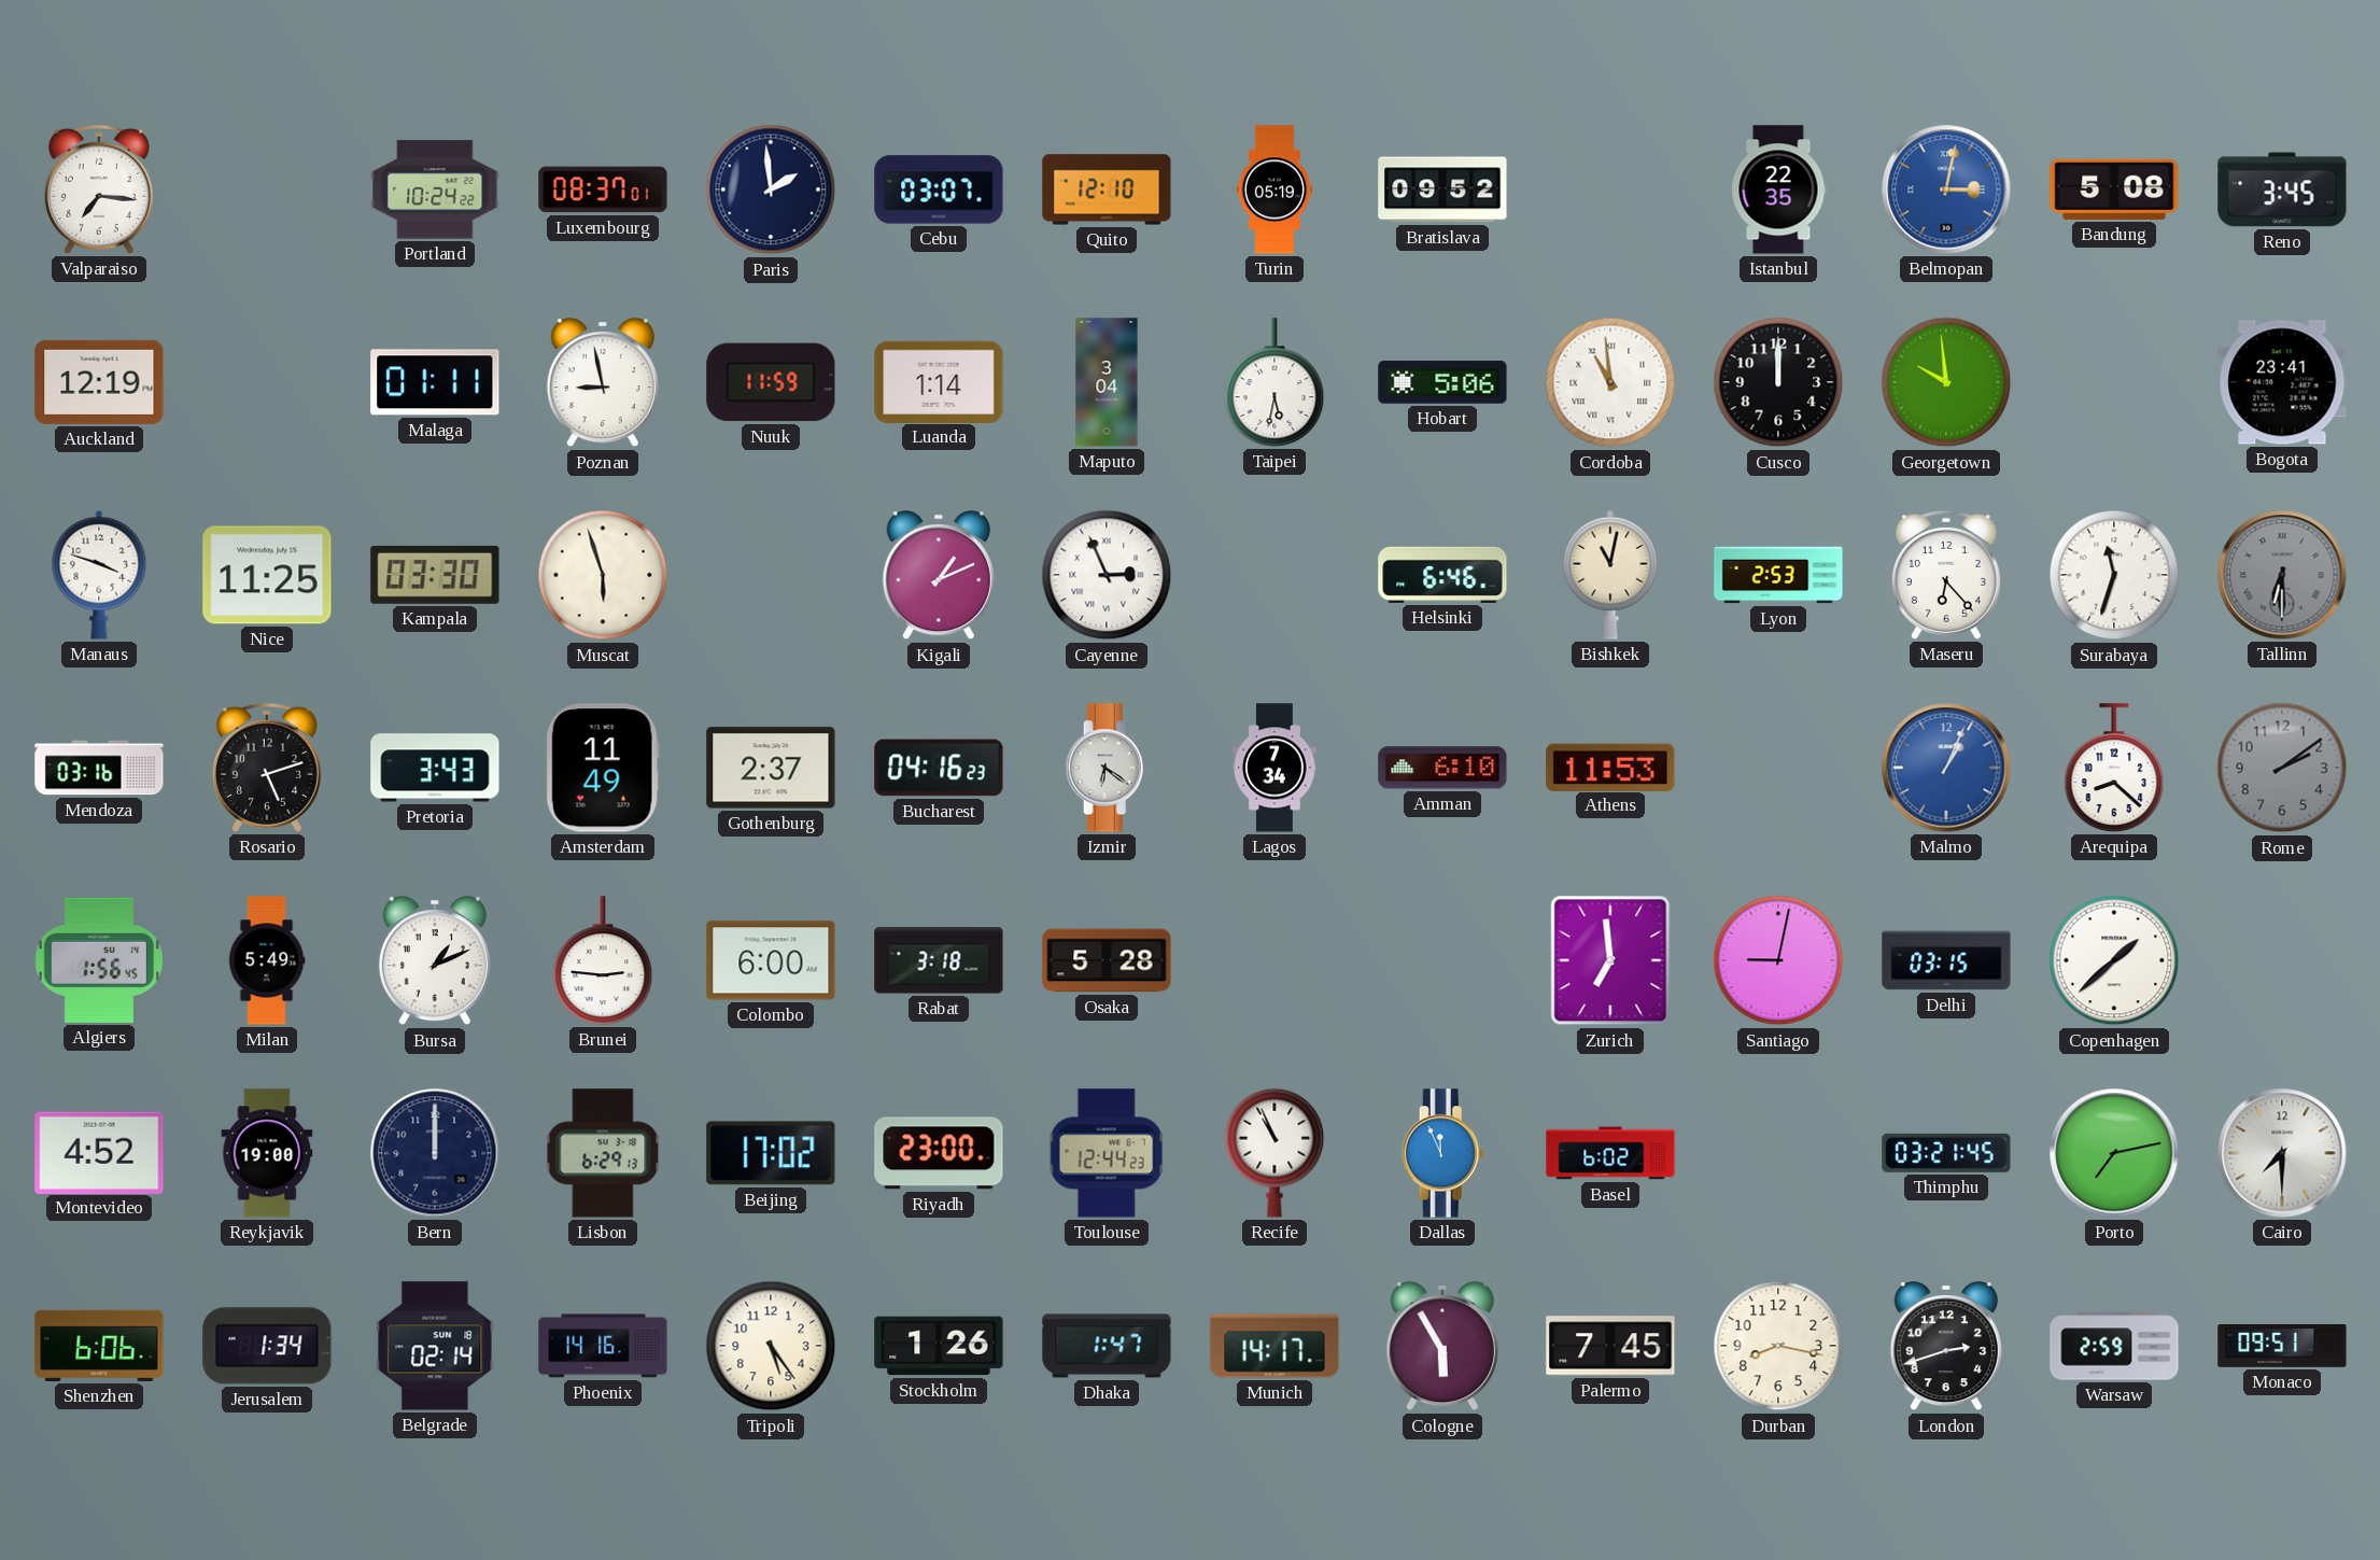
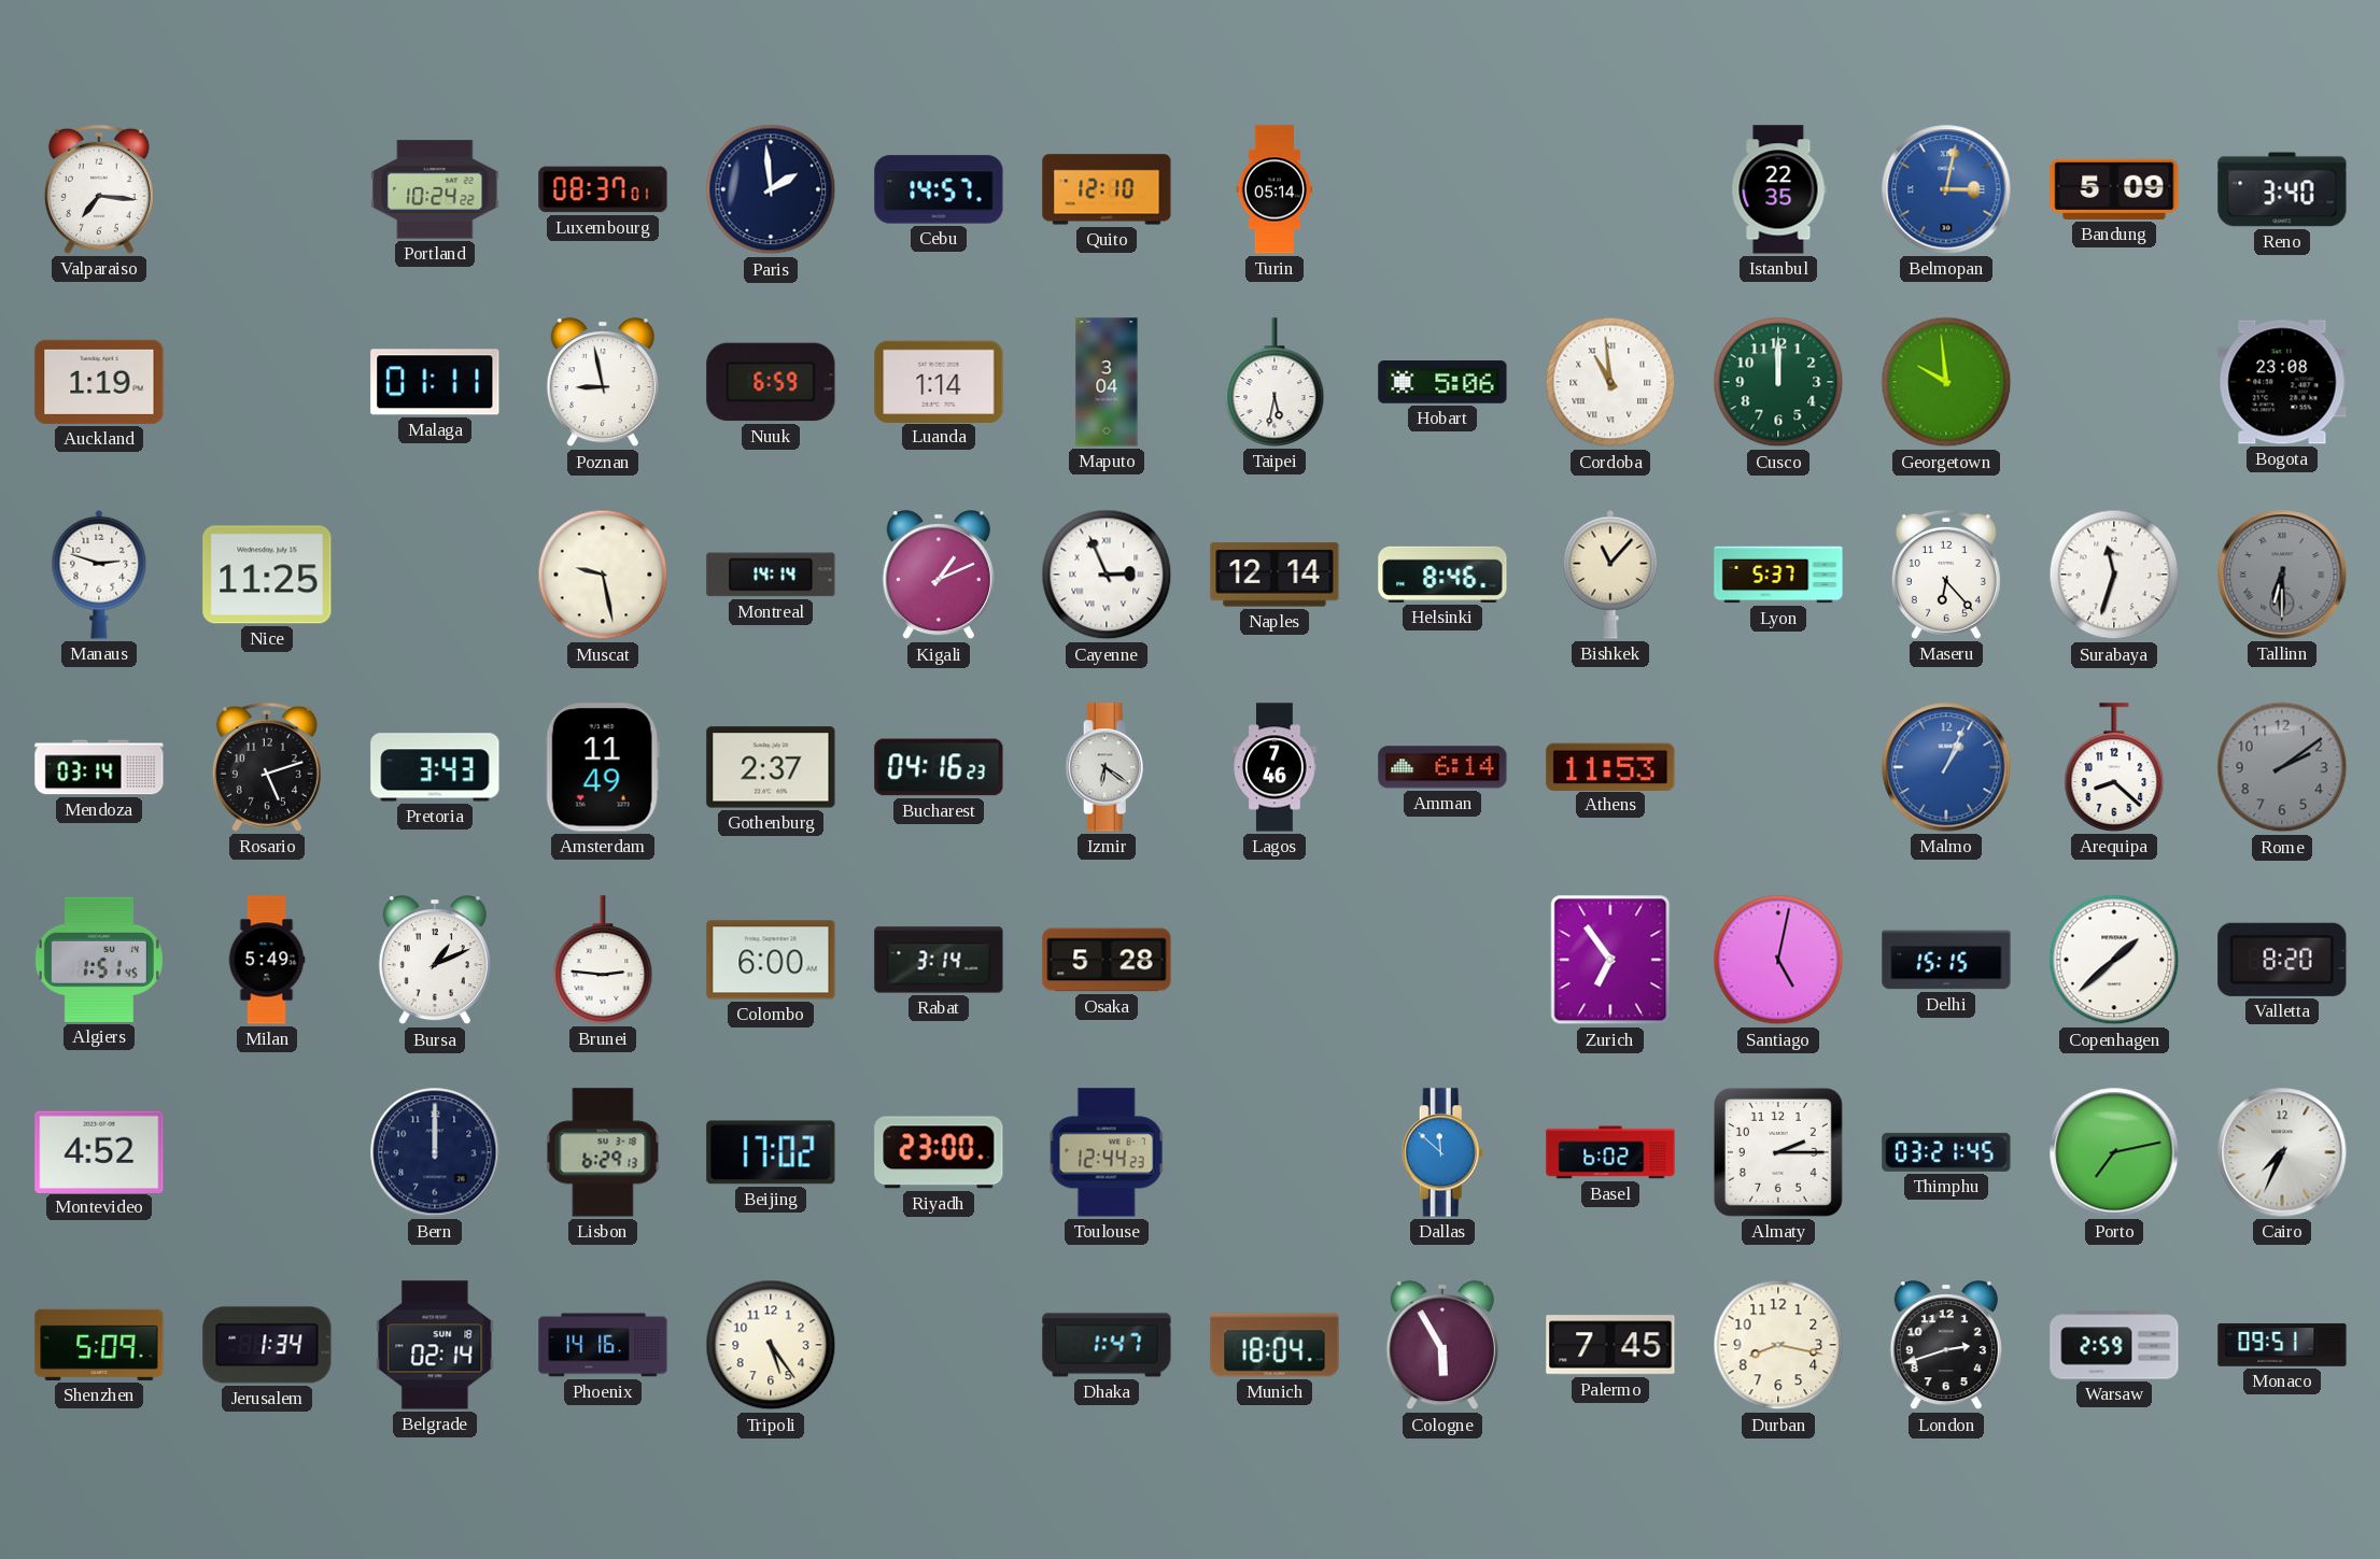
Cebu: 03:07 -> 14:57 (939, 189)
Turin: 05:19 -> 05:14 (1273, 189)
Bratislava: 09:52 -> none (1442, 189)
Bandung: 5:08 -> 5:09 (2114, 189)
Reno: 3:45 -> 3:40 (2282, 189)
Auckland: 12:19 -> 1:19 (99, 382)
Nuuk: 11:59 -> 6:59 (771, 382)
Cusco dial: black -> green (1778, 382)
Bogota: 23:41 -> 23:08 (2282, 382)
Manaus: 3:48 -> 2:48 (99, 575)
Kampala: 03:30 -> none (435, 575)
Muscat: 5:57 -> 9:28 (603, 575)
Montreal: none -> 14:14 (771, 575)
Naples: none -> 12:14 (1275, 575)
Helsinki: 6:46 -> 8:46 (1442, 575)
Bishkek: 11:02 -> 11:07 (1610, 575)
Lyon: 2:53 -> 5:37 (1778, 575)
Mendoza: 03:16 -> 03:14 (99, 767)
Lagos: 7:34 -> 7:46 (1275, 767)
Amman: 6:10 -> 6:14 (1442, 767)
Algiers: 1:56 -> 1:51 (99, 960)
Rabat: 3:18 -> 3:14 (939, 960)
Zurich: 6:59 -> 6:54 (1610, 960)
Santiago: 9:02 -> 5:02 (1778, 960)
Delhi: 03:15 -> 15:15 (1946, 960)
Valletta: none -> 8:20 (2282, 960)
Reykjavik: 19:00 -> none (267, 1153)
Recife: 10:56 -> none (1275, 1153)
Dallas: 11:56 -> 11:52 (1442, 1152)
Almaty: none -> 2:15 (1778, 1152)
Cairo: 7:30 -> 7:34 (2282, 1152)
Shenzhen: 6:06 -> 5:09 (99, 1345)
Stockholm: 1:26 -> none (939, 1346)
Munich: 14:17 -> 18:04 (1275, 1345)
